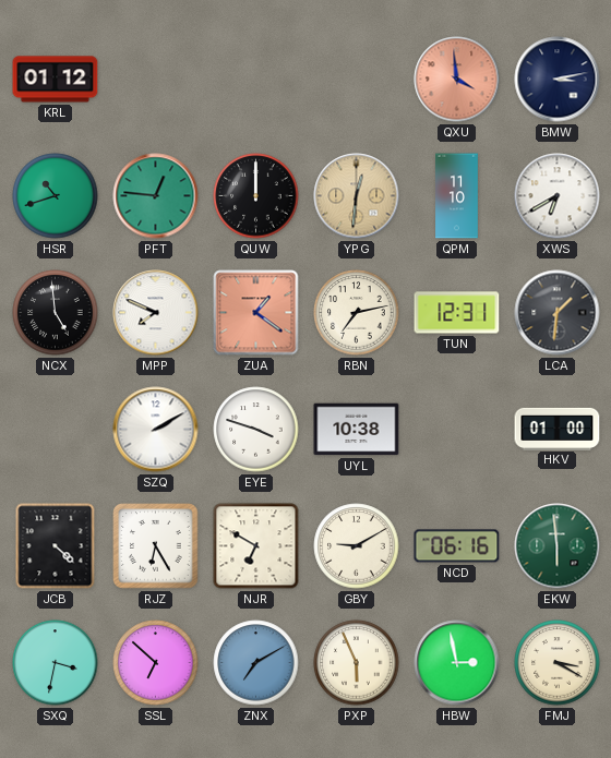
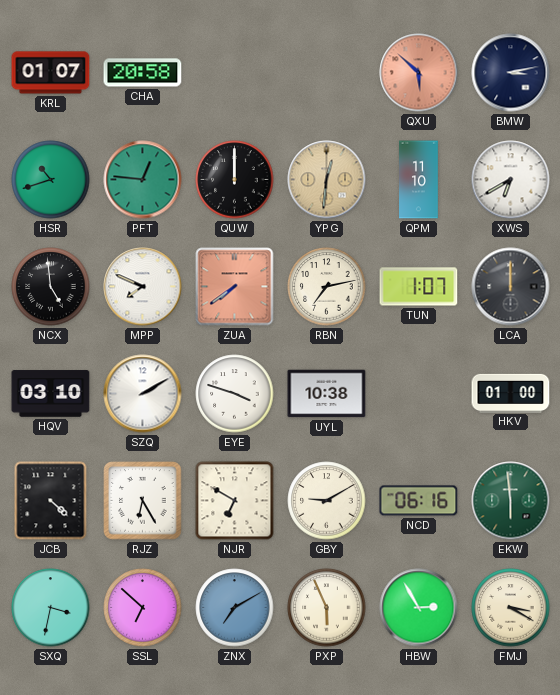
KRL: 01:12 -> 01:07 (51, 73)
CHA: none -> 20:58 (143, 73)
QXU: 3:59 -> 5:52 (419, 73)
ZUA: 1:21 -> 7:39 (235, 287)
TUN: 12:31 -> 1:07 (419, 287)
LCA: 1:31 -> 12:00 (511, 287)
HQV: none -> 03:10 (51, 394)
HBW: 2:58 -> 2:55 (419, 608)
